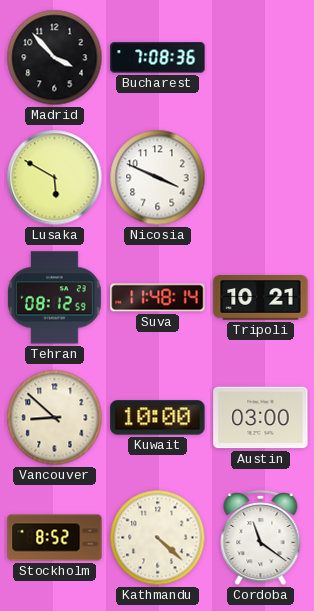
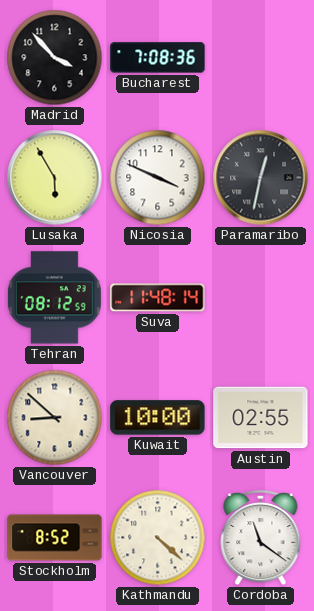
Lusaka: 5:50 -> 5:55 (55, 178)
Paramaribo: none -> 12:32 (261, 178)
Tripoli: 10:21 -> none (261, 298)
Austin: 03:00 -> 02:55 (261, 418)
